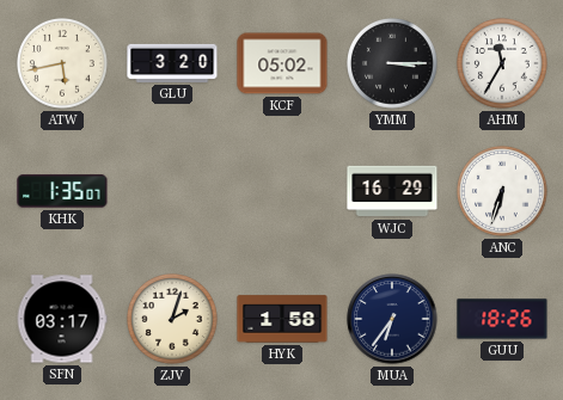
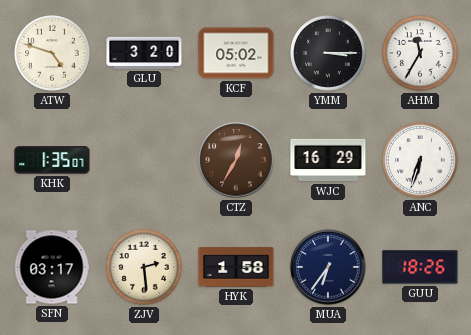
ATW: 5:43 -> 4:48 (53, 54)
CTZ: none -> 12:35 (236, 160)
ZJV: 2:03 -> 2:29 (145, 268)
